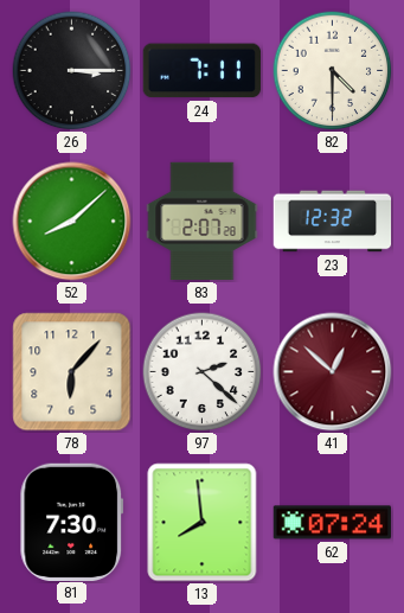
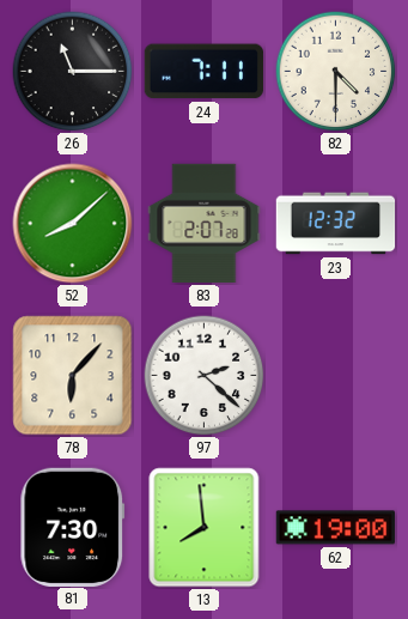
26: 3:15 -> 11:15 (73, 72)
41: 12:52 -> none (333, 372)
62: 07:24 -> 19:00 (335, 528)
